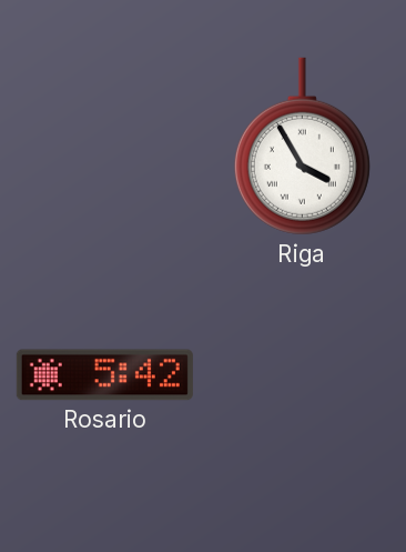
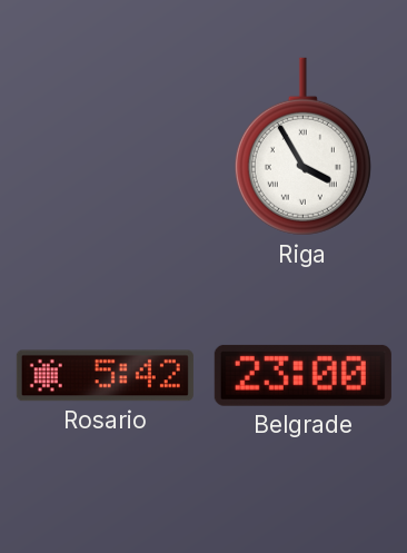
Belgrade: none -> 23:00 (302, 375)
